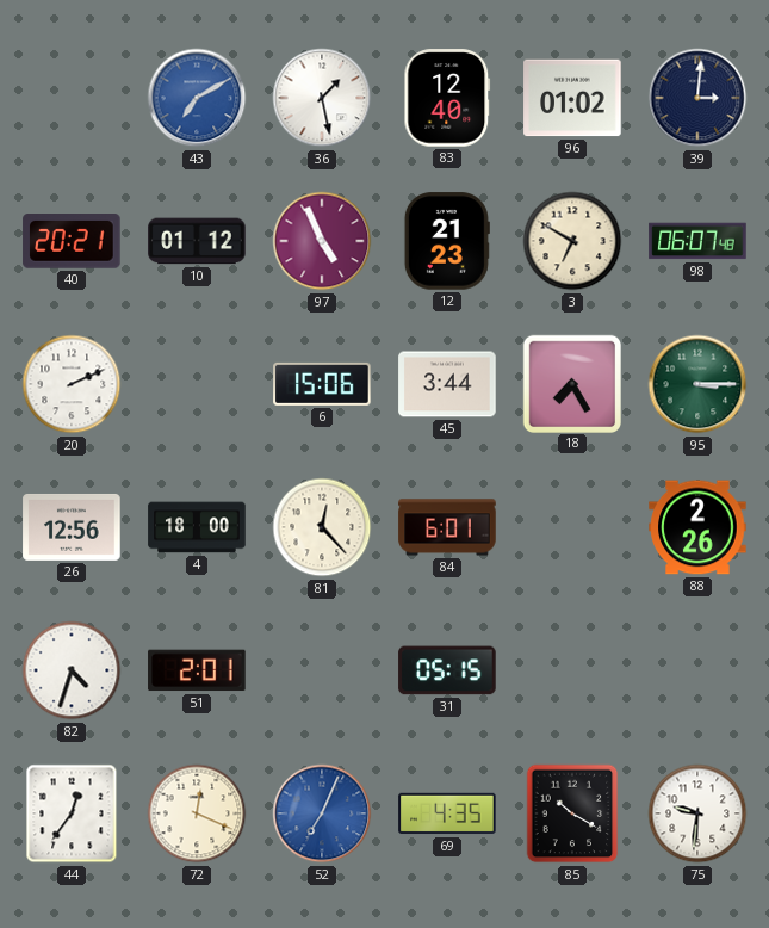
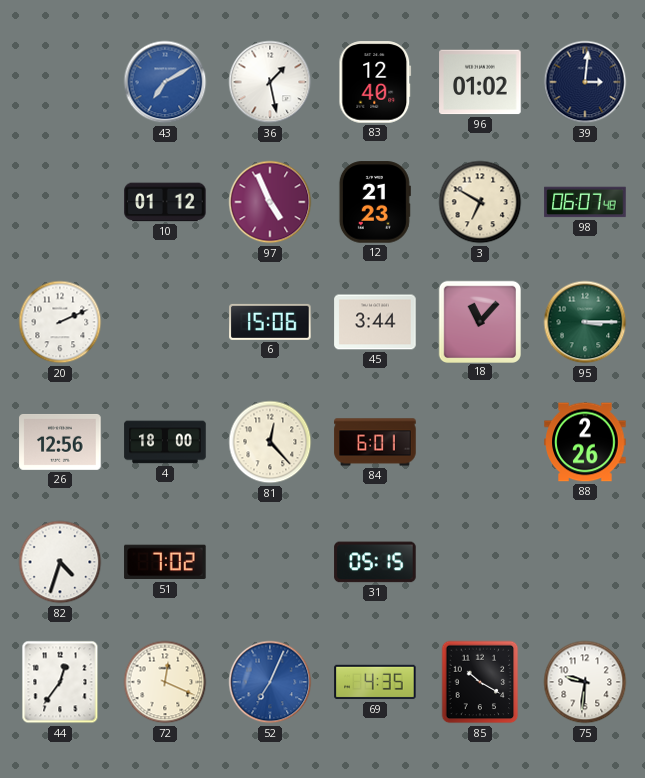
40: 20:21 -> none (72, 241)
18: 7:25 -> 11:07 (479, 321)
51: 2:01 -> 7:02 (165, 562)
